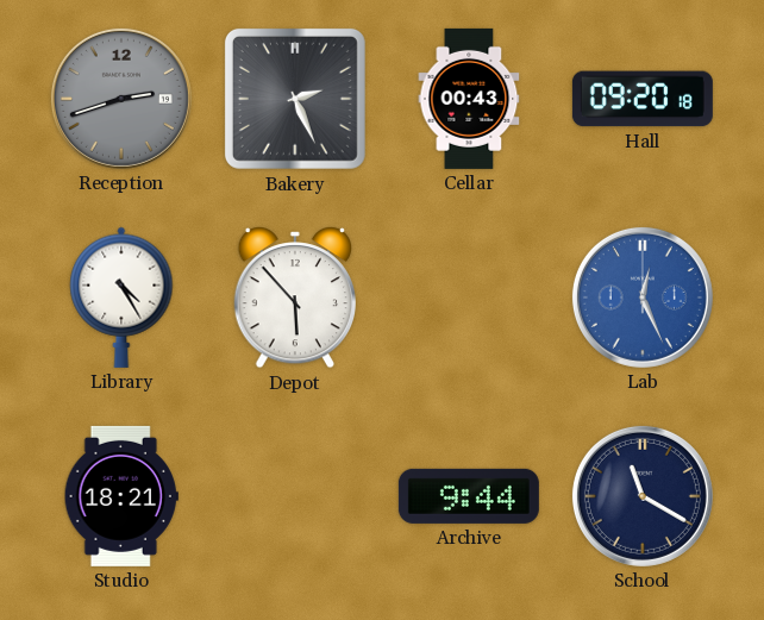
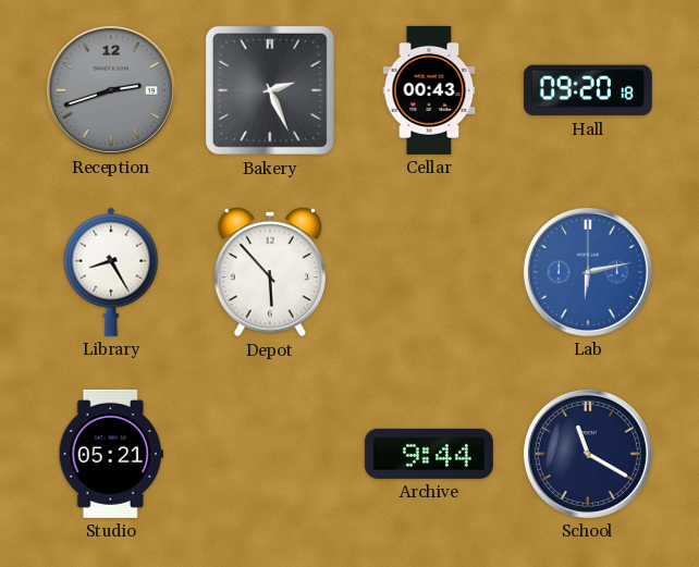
Library: 4:25 -> 8:25 (111, 272)
Lab: 12:26 -> 6:13 (588, 272)
Studio: 18:21 -> 05:21 (111, 454)
